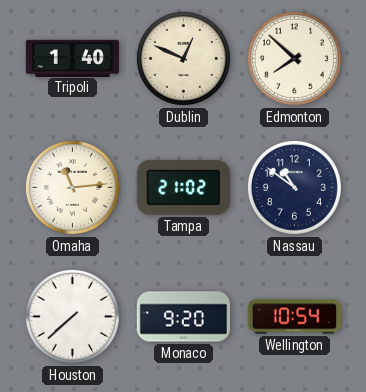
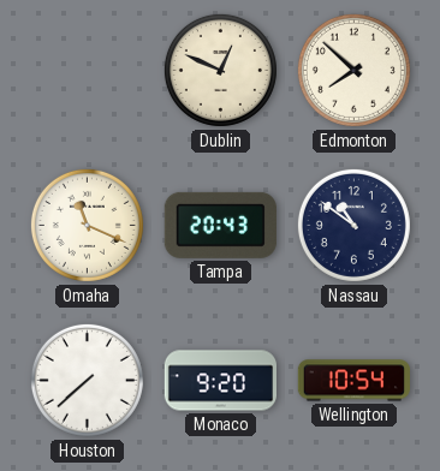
Tripoli: 1:40 -> none (72, 58)
Omaha: 11:14 -> 11:19 (87, 225)
Tampa: 21:02 -> 20:43 (220, 225)
